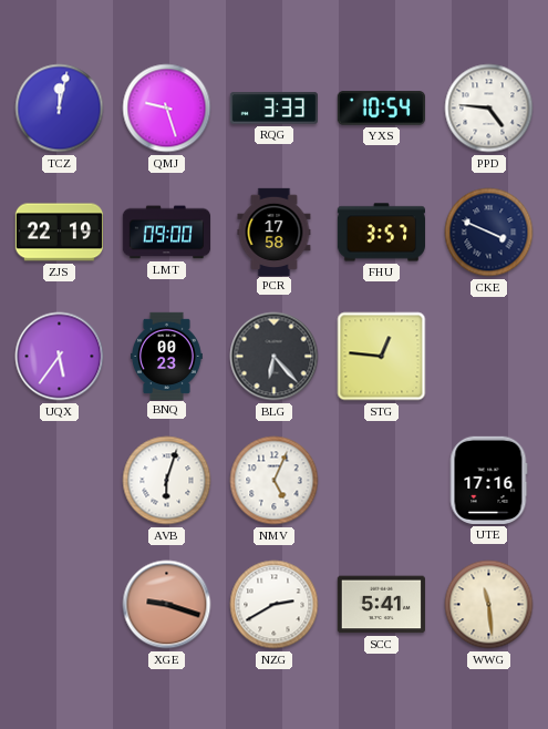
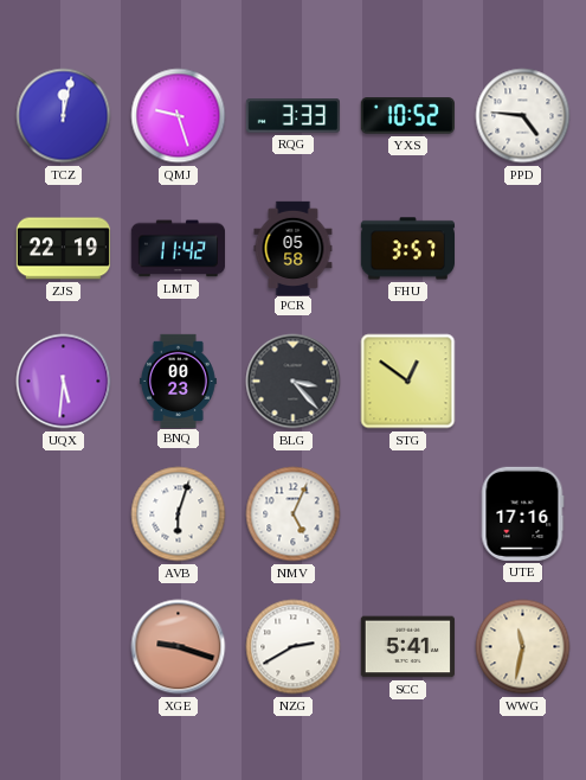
YXS: 10:54 -> 10:52 (407, 116)
LMT: 09:00 -> 11:42 (178, 249)
PCR: 17:58 -> 05:58 (294, 248)
CKE: 3:49 -> none (489, 233)
UQX: 5:36 -> 5:31 (64, 382)
BLG: 6:23 -> 3:23 (294, 382)
STG: 12:46 -> 12:51 (408, 382)
WWG: 11:29 -> 11:32 (523, 647)
